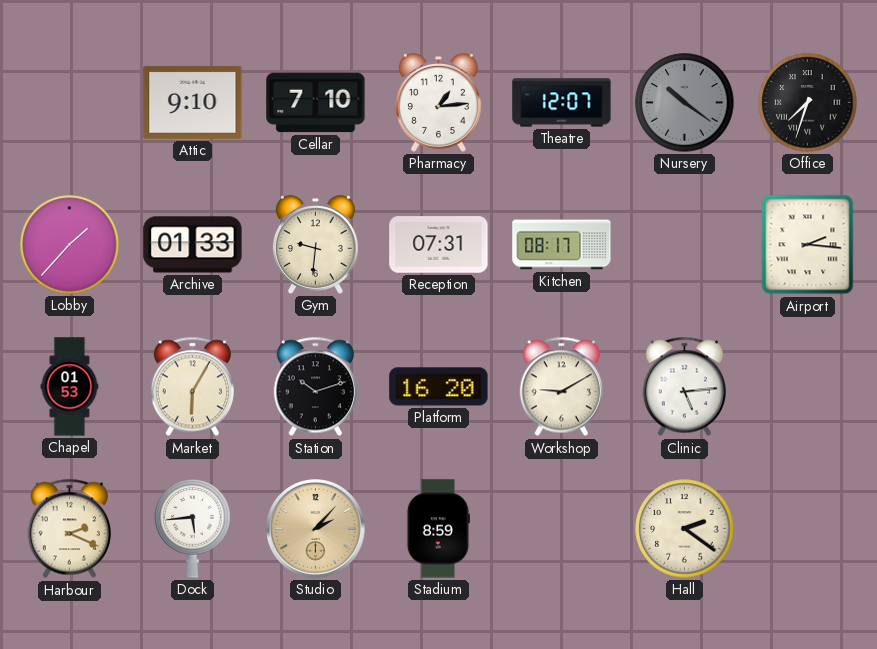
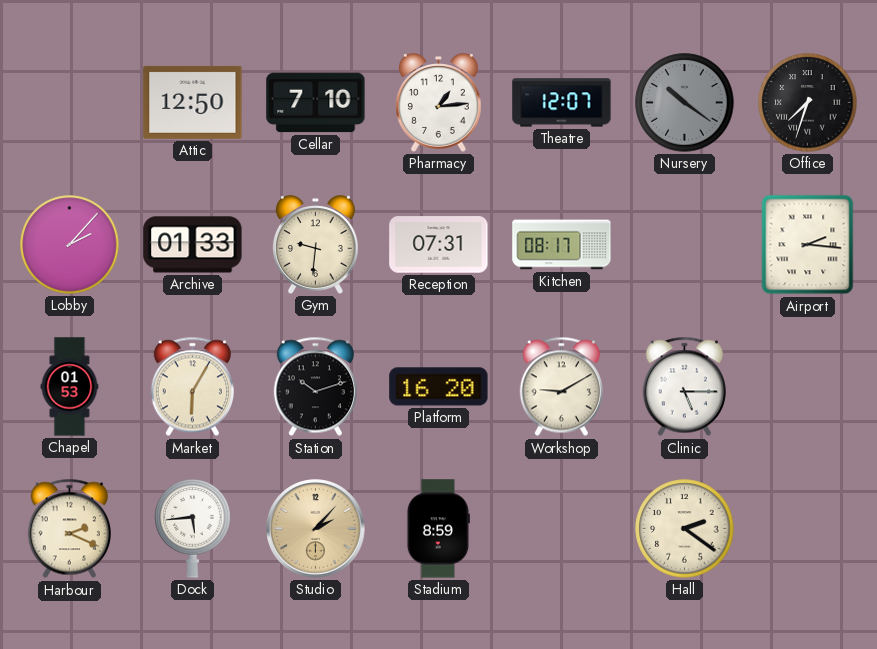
Attic: 9:10 -> 12:50 (193, 102)
Lobby: 1:37 -> 2:07 (70, 245)
Clinic: 5:14 -> 5:15 (684, 387)
